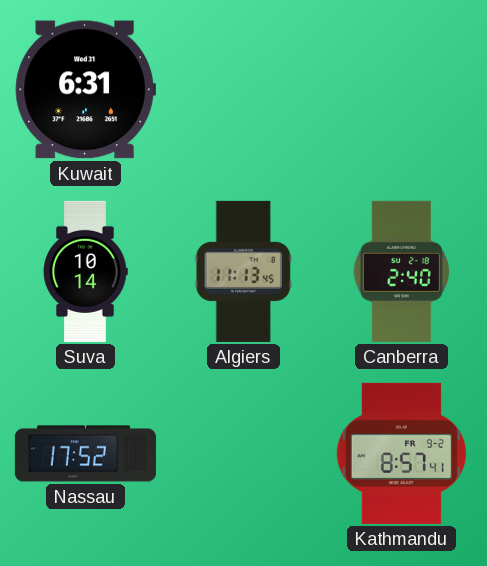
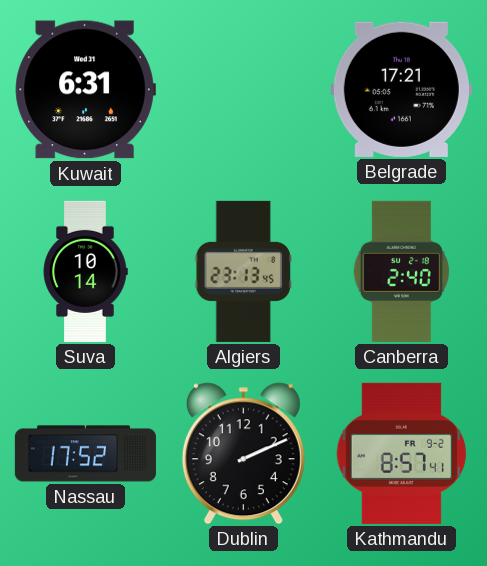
Belgrade: none -> 17:21 (401, 89)
Algiers: 11:13 -> 23:13 (243, 271)
Dublin: none -> 2:11 (243, 454)
